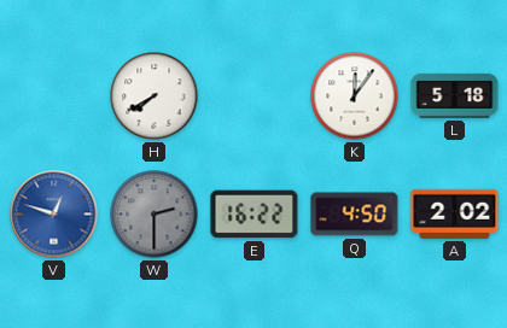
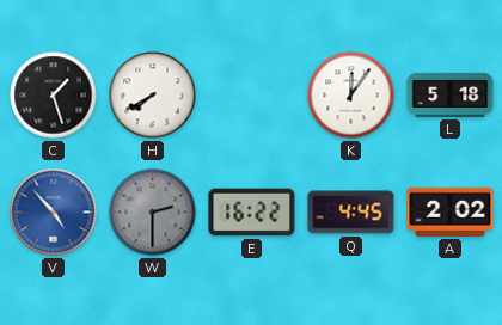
C: none -> 1:27 (54, 96)
V: 12:48 -> 4:53 (54, 213)
Q: 4:50 -> 4:45 (351, 213)
